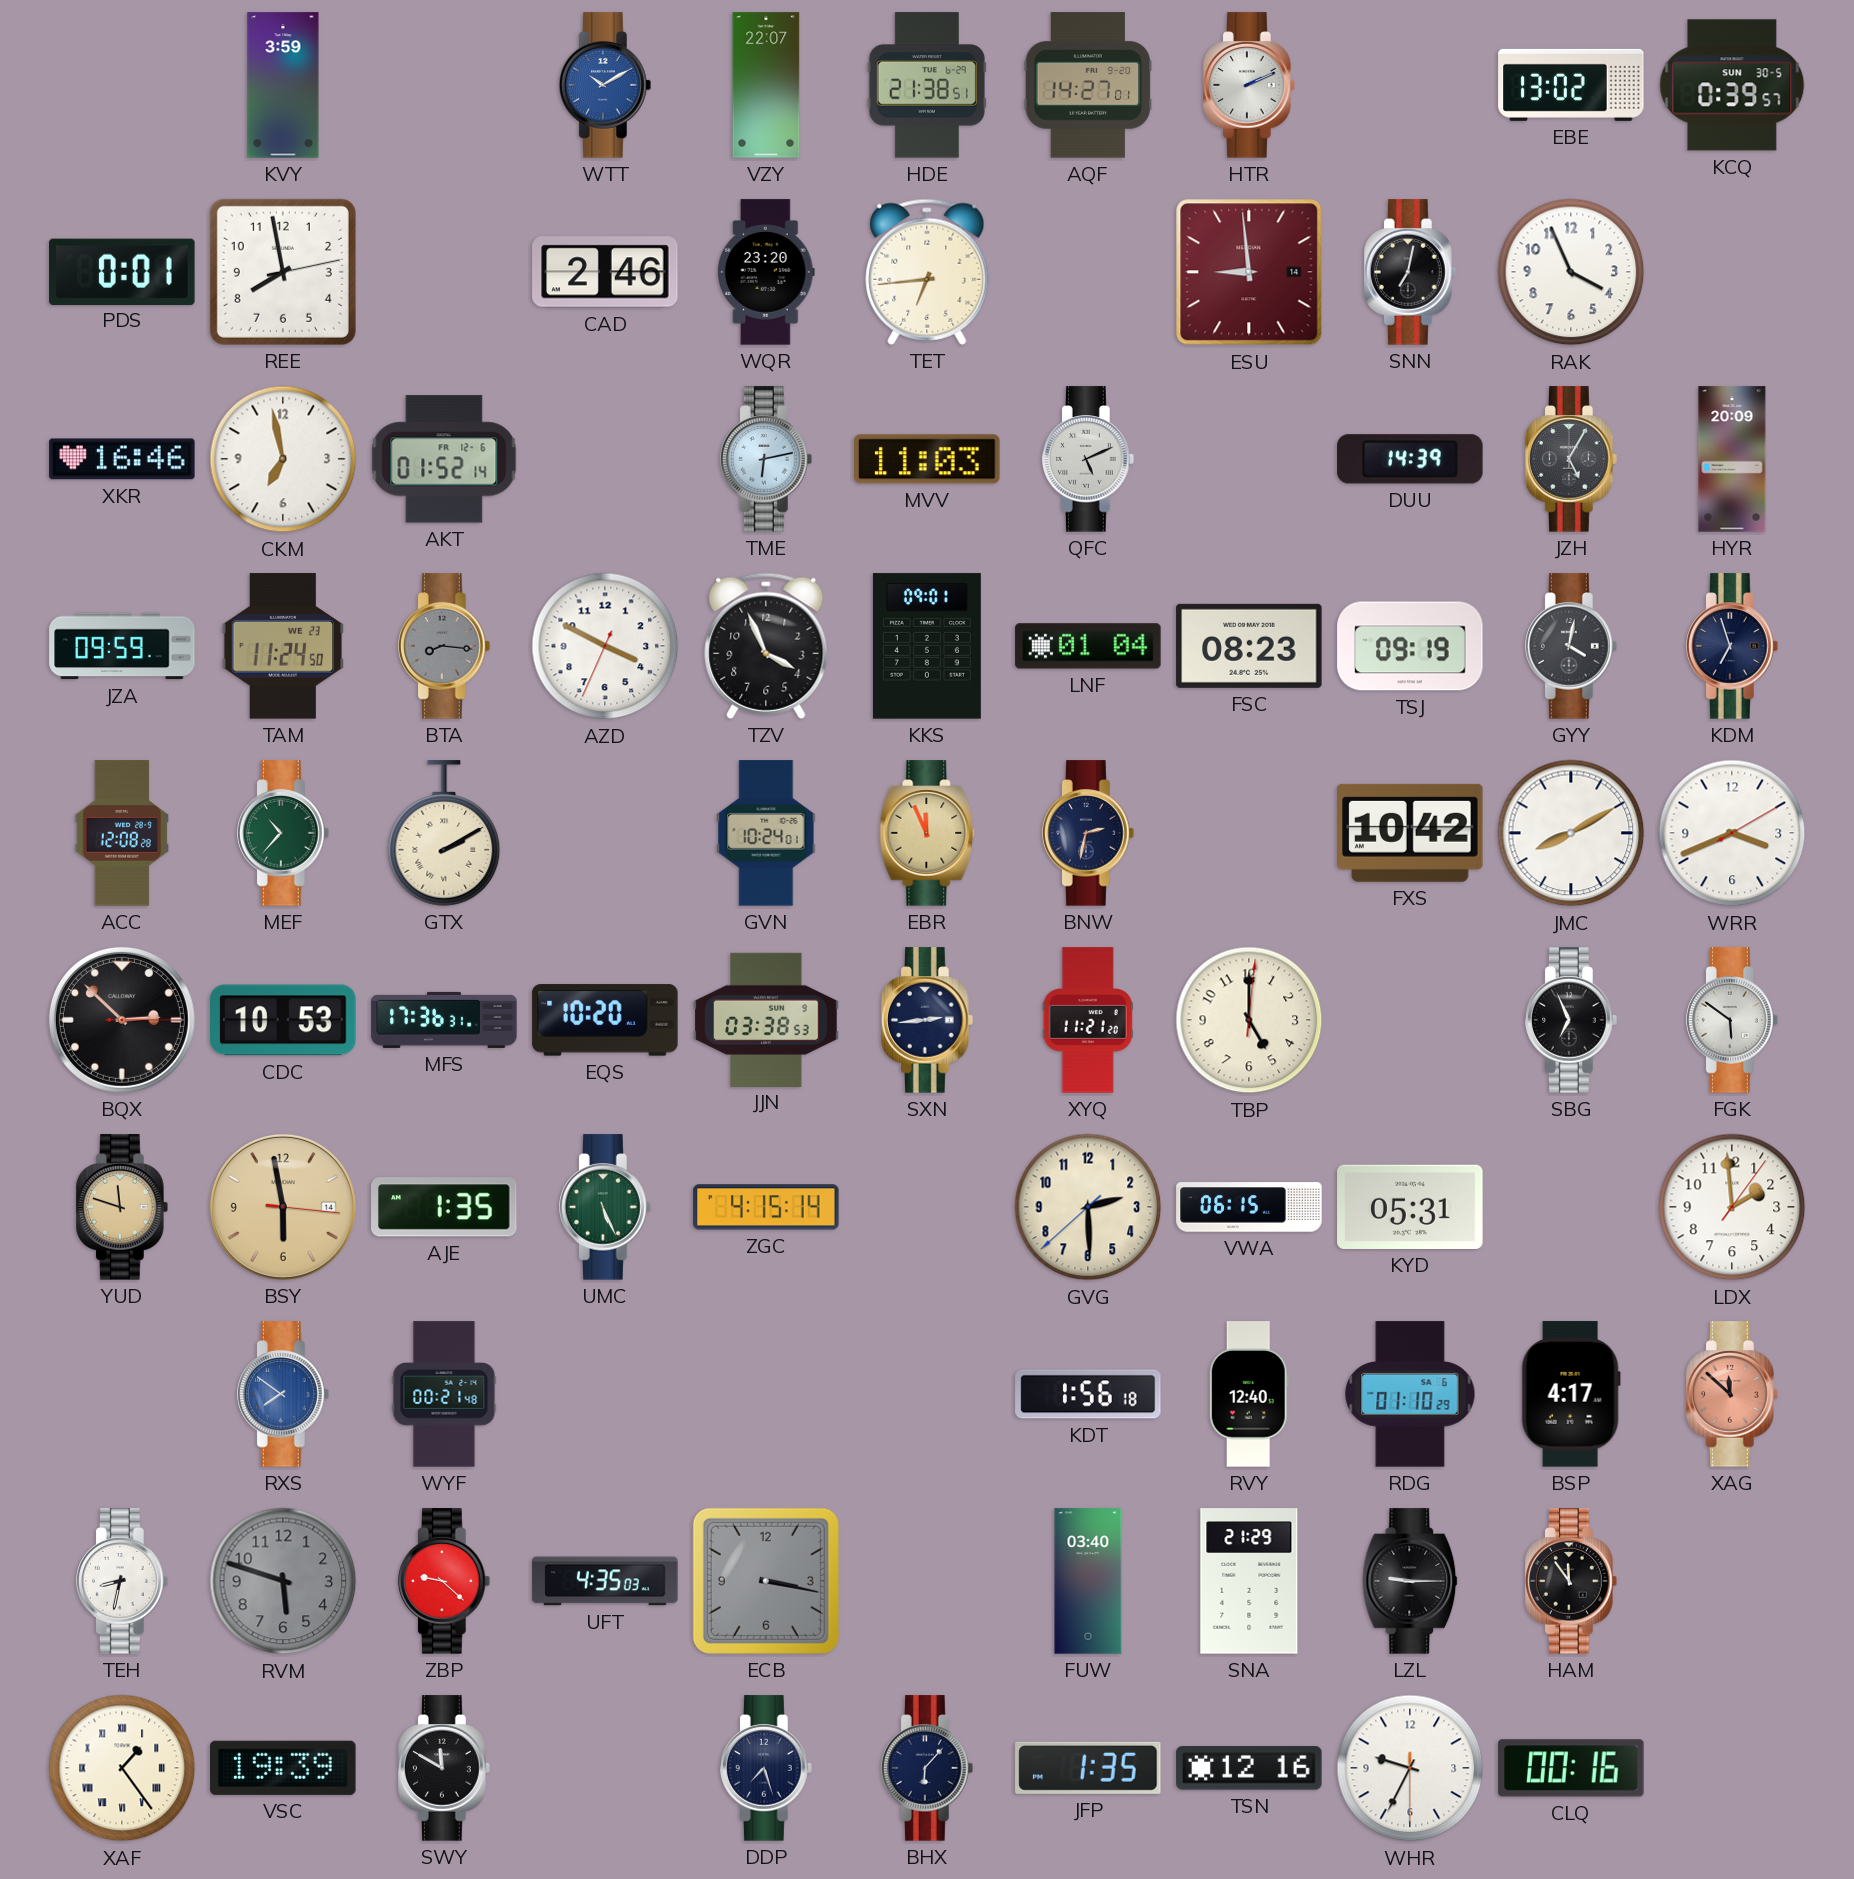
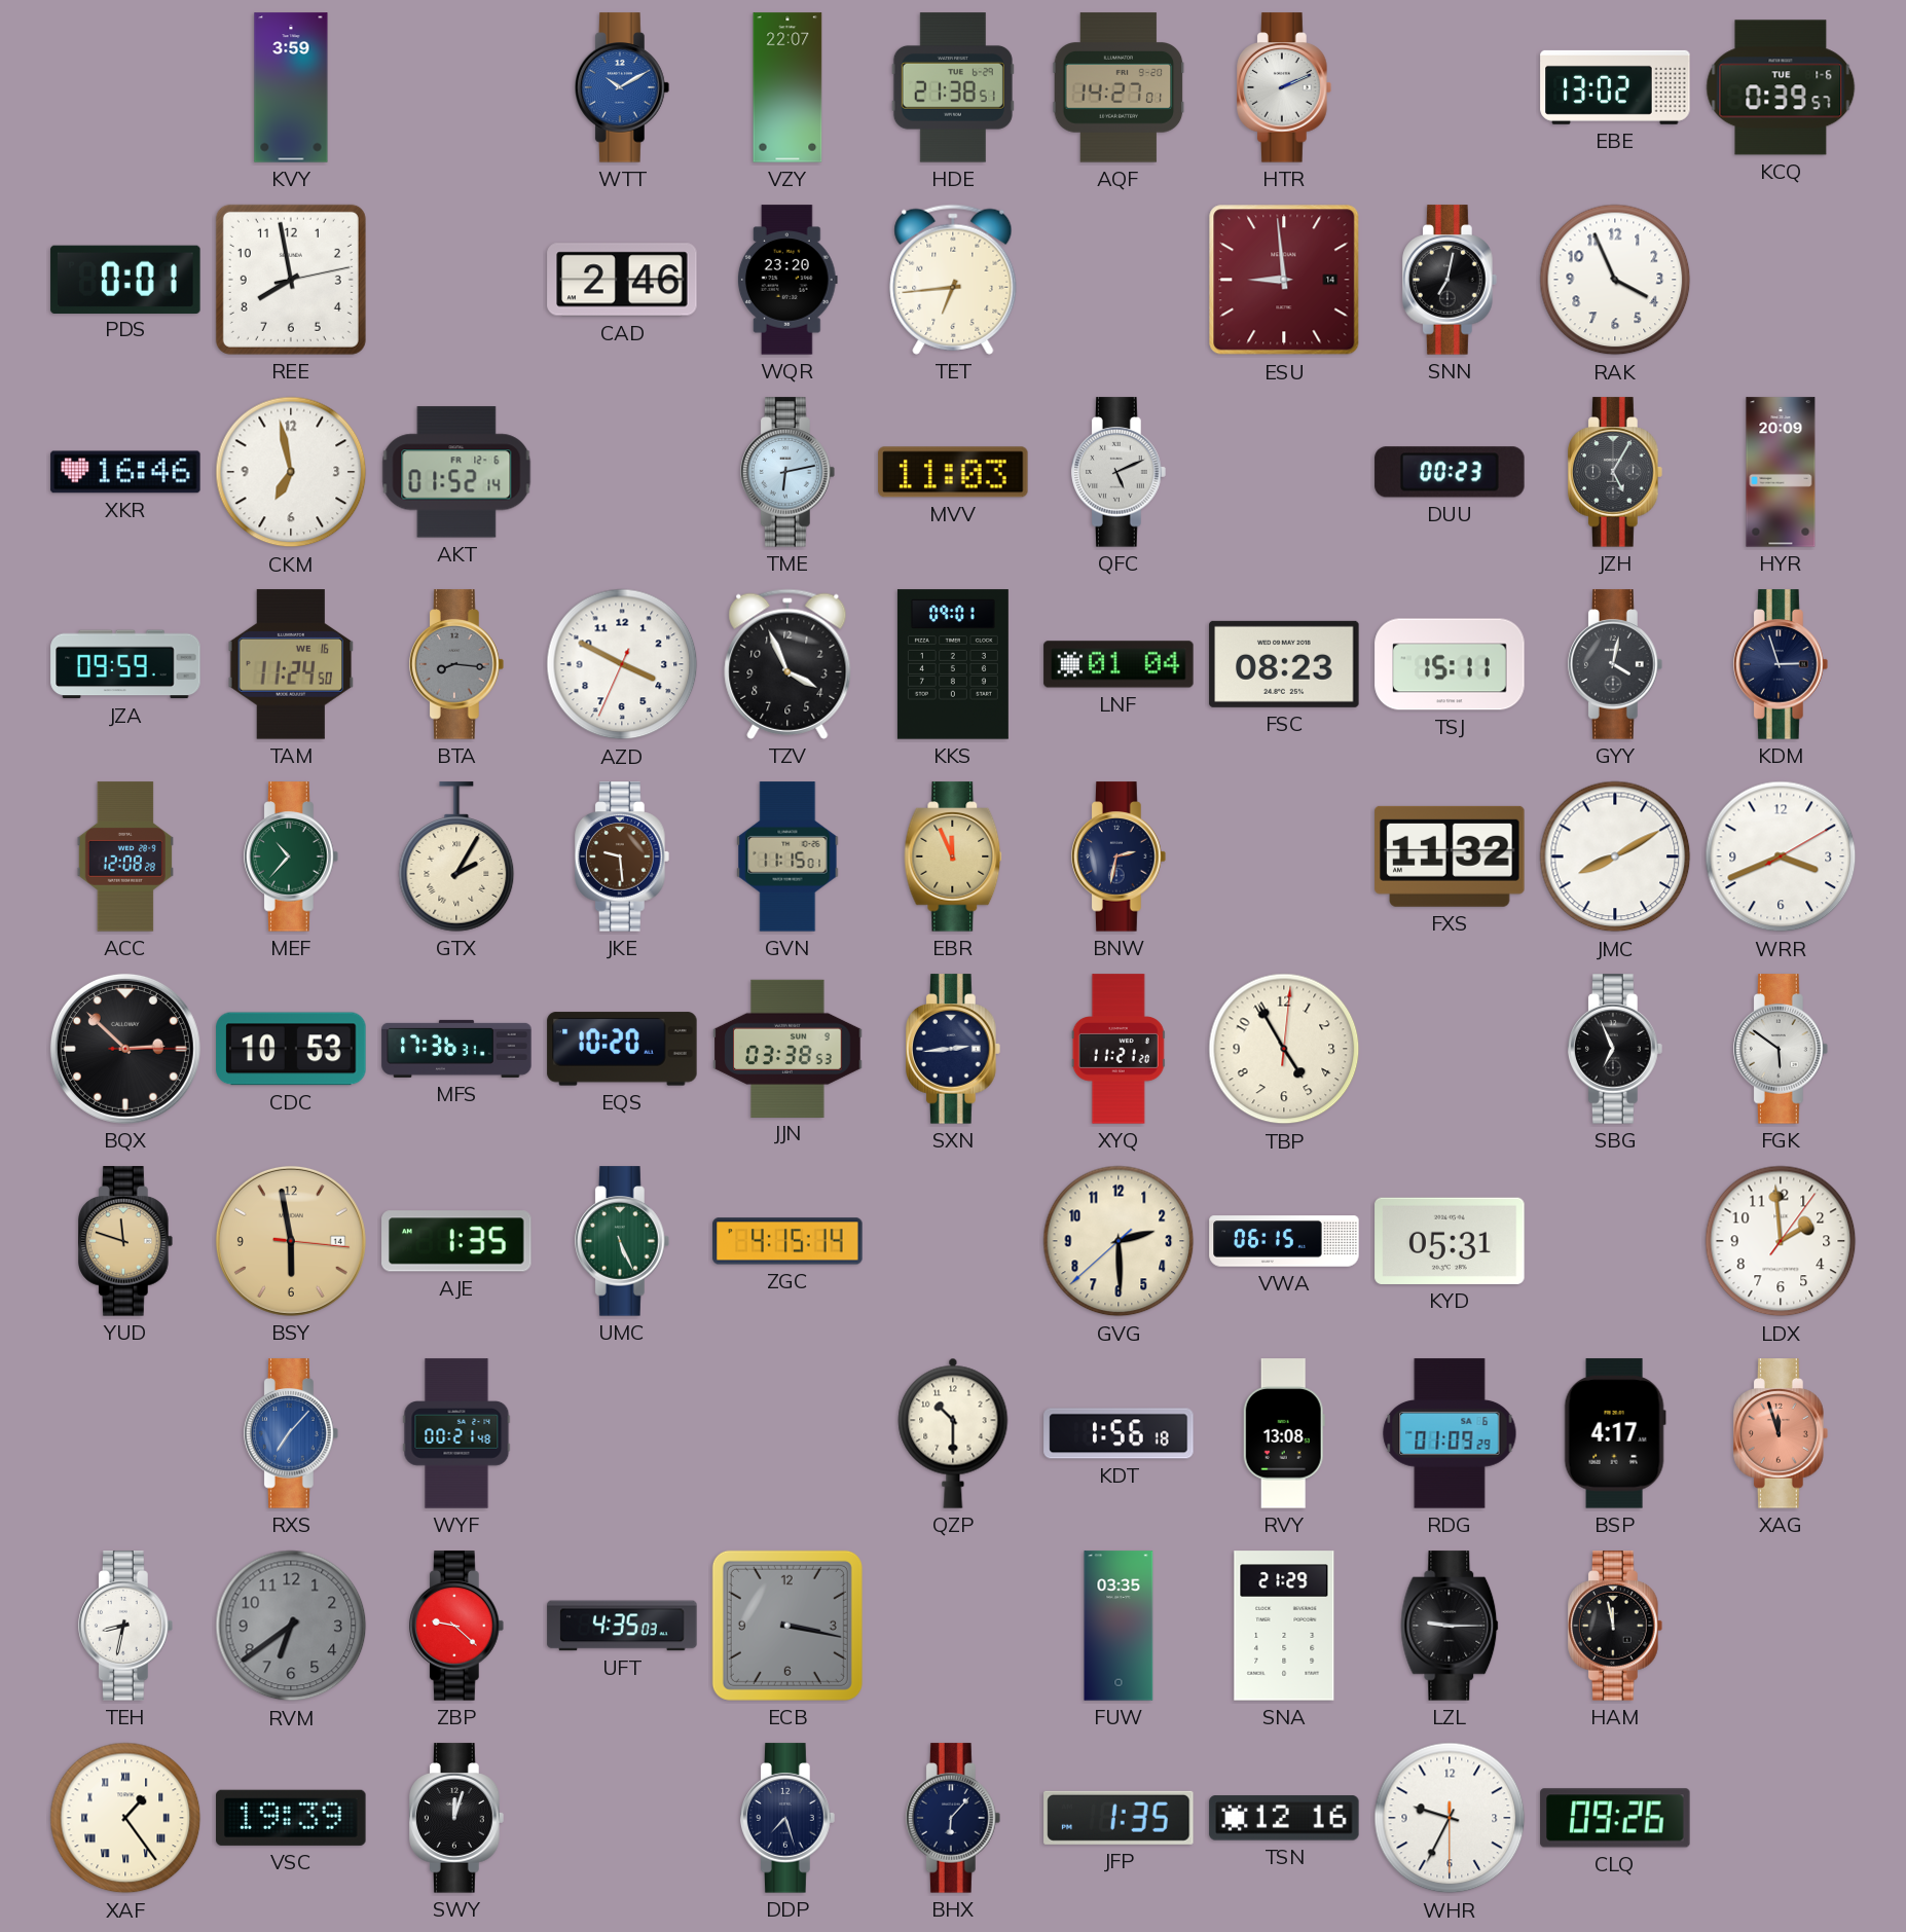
KCQ date: SUN 30-5 -> TUE 1-6 (1781, 87)
DUU: 14:39 -> 00:23 (1450, 472)
TAM date: WE 23 -> WE 16 (291, 664)
TSJ: 09:19 -> 15:11 (1450, 664)
KDM: 6:57 -> 2:57 (1782, 664)
GTX: 2:10 -> 2:05 (456, 856)
JKE: none -> 9:29 (623, 856)
GVN: 10:24 -> 11:15 (787, 856)
FXS: 10:42 -> 11:32 (1450, 856)
TBP: 5:00 -> 4:55 (1284, 1049)
RXS: 7:51 -> 7:07 (292, 1433)
QZP: none -> 10:30 (953, 1433)
RVY: 12:40 -> 13:08 (1284, 1433)
RDG: 01:10 -> 01:09 (1450, 1433)
XAG: 11:52 -> 11:57 (1782, 1433)
RVM: 5:48 -> 6:39 (291, 1626)
FUW: 03:40 -> 03:35 (1119, 1626)
HAM: 11:54 -> 11:58 (1616, 1626)
SWY: 11:50 -> 12:03 (457, 1818)
CLQ: 00:16 -> 09:26 (1615, 1818)
